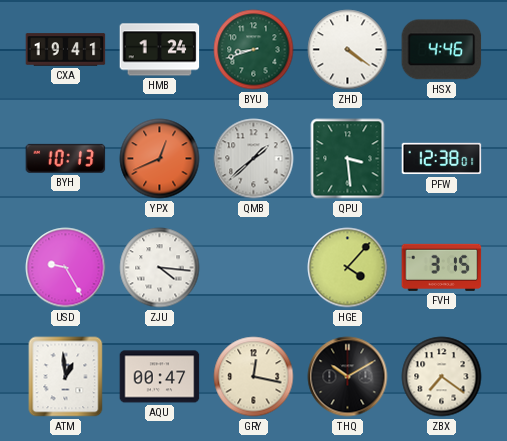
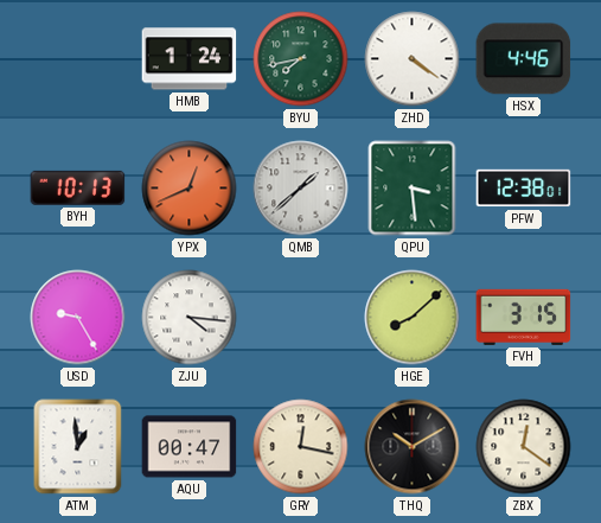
CXA: 19:41 -> none (66, 50)
BYU: 8:42 -> 7:43 (301, 59)
HGE: 4:07 -> 8:08 (413, 318)
ZBX: 7:21 -> 12:21 (524, 447)
